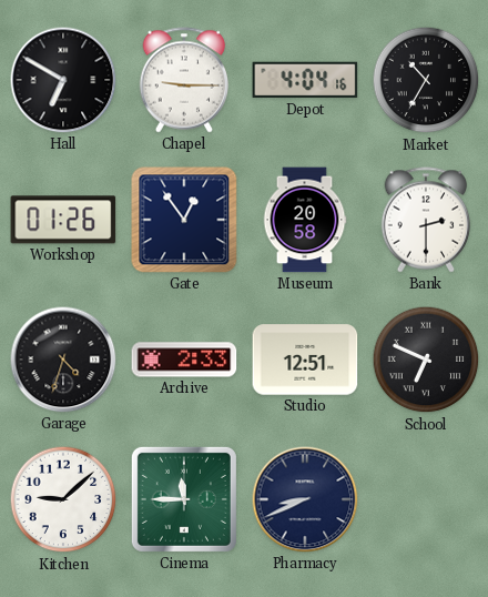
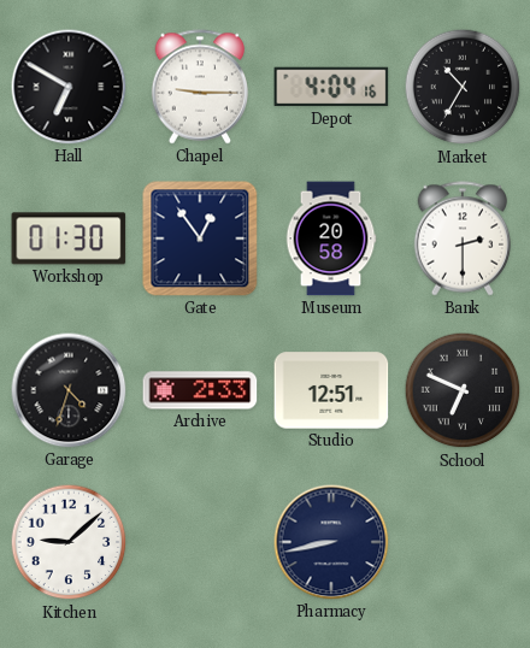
Workshop: 01:26 -> 01:30 (69, 238)
Cinema: 11:45 -> none (184, 499)
Pharmacy: 8:41 -> 8:43 (331, 542)
